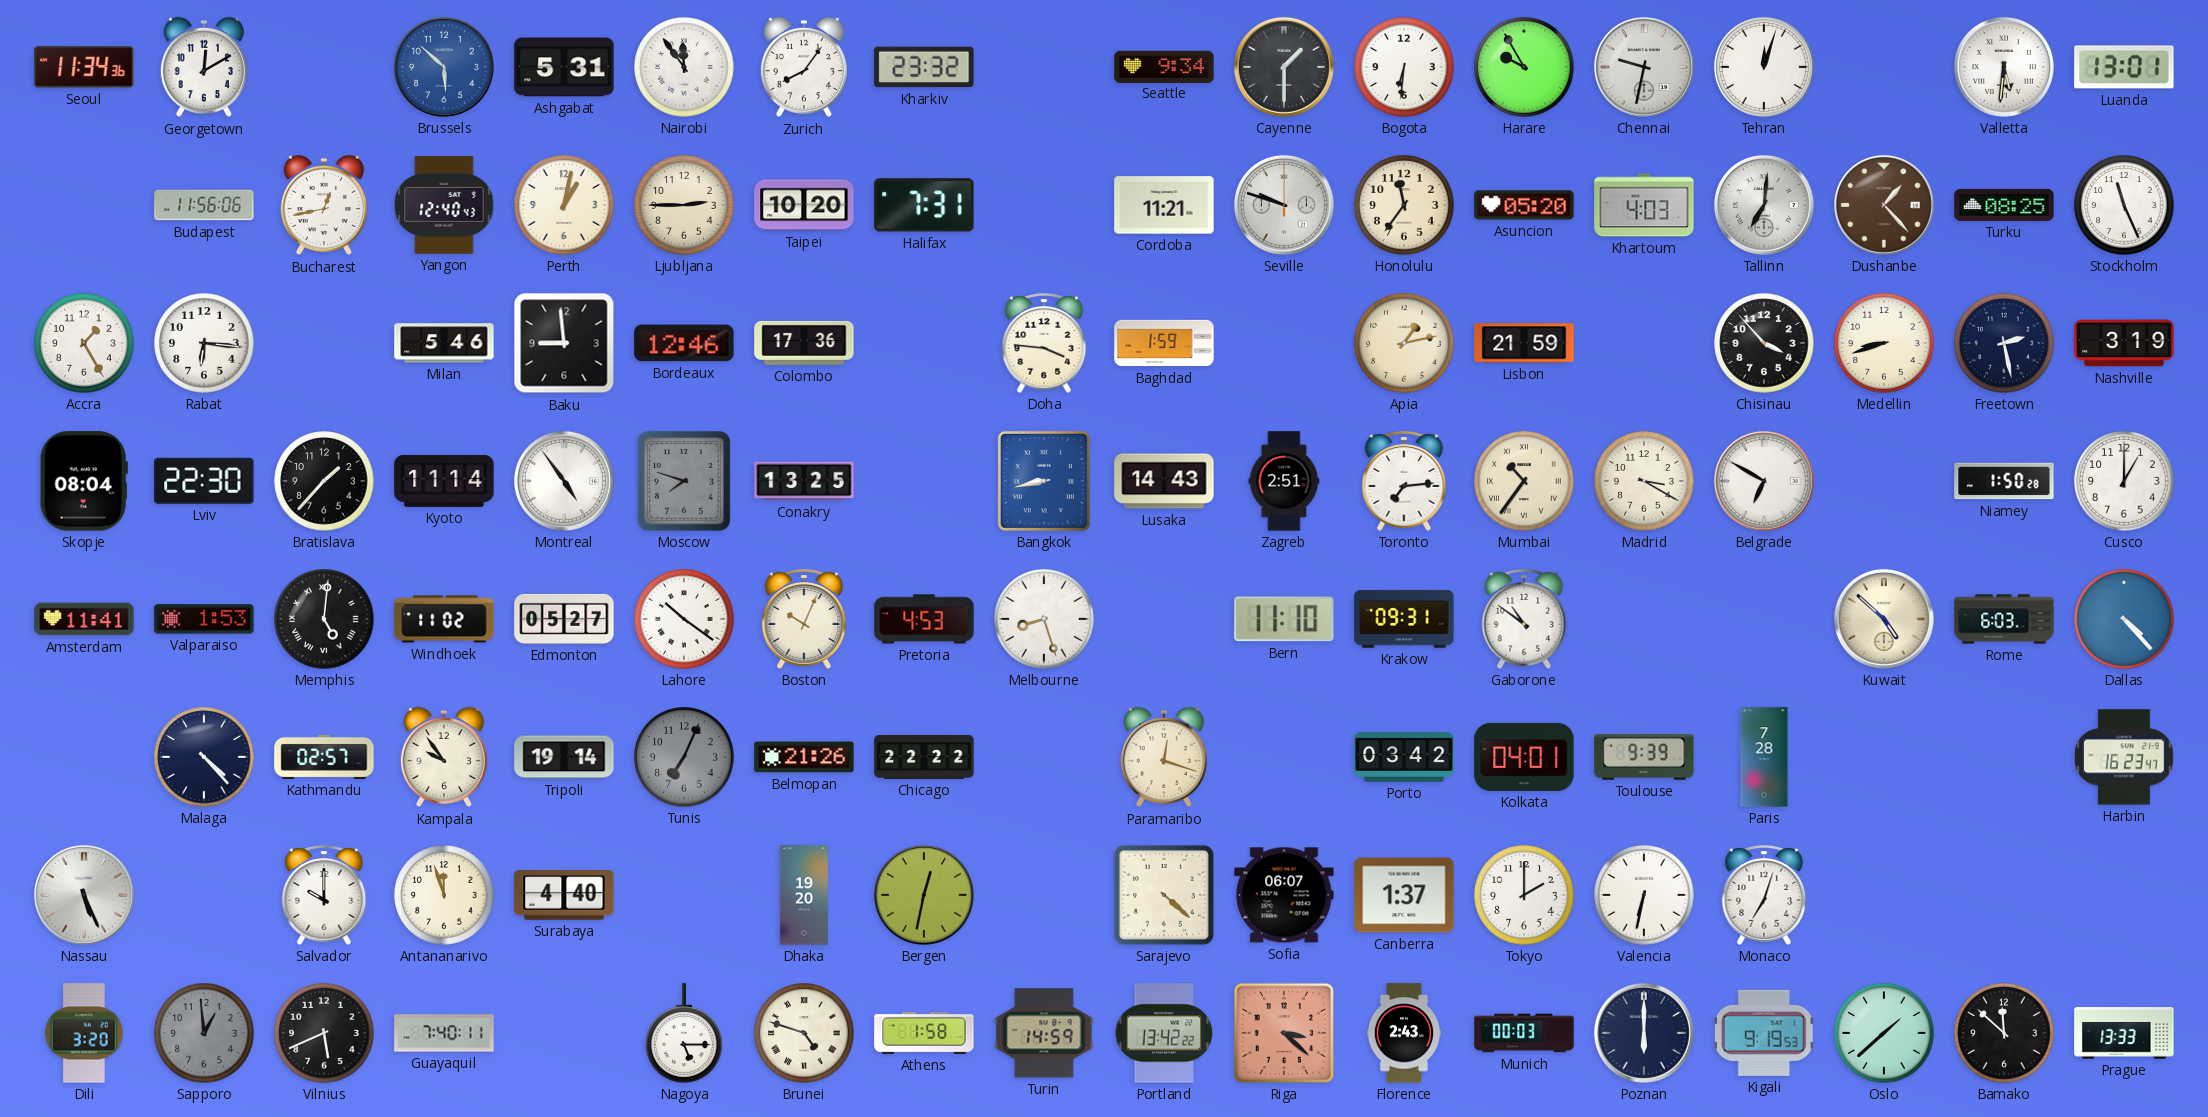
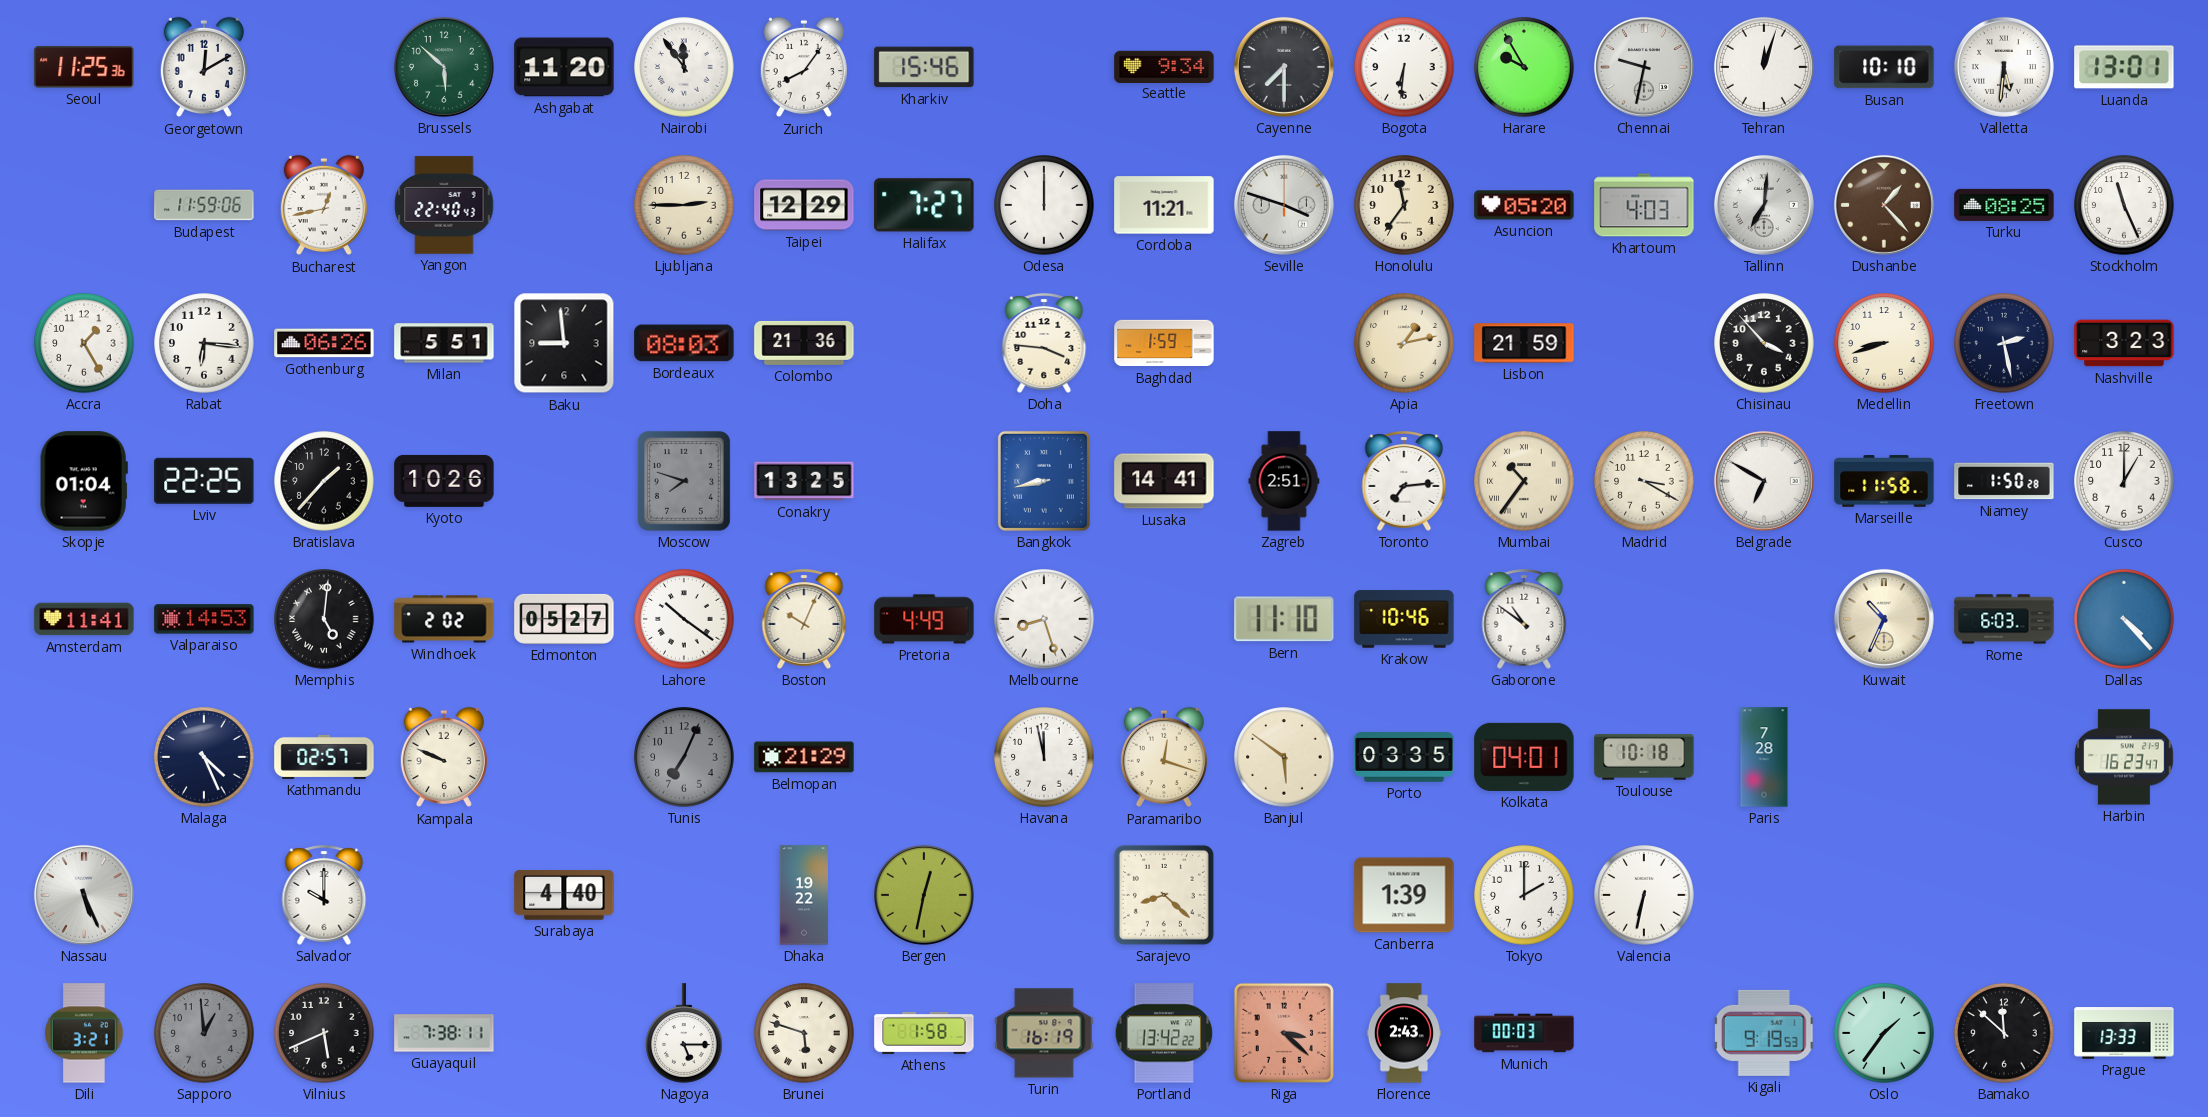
Seoul: 11:34 -> 11:25 (84, 67)
Brussels dial: blue -> green (444, 67)
Ashgabat: 5:31 -> 11:20 (564, 67)
Kharkiv: 23:32 -> 15:46 (924, 67)
Cayenne: 1:30 -> 7:30 (1284, 67)
Busan: none -> 10:10 (1884, 67)
Budapest: 11:56 -> 11:59 (204, 205)
Yangon: 12:40 -> 22:40 (444, 205)
Perth: 1:02 -> none (564, 205)
Taipei: 10:20 -> 12:29 (804, 205)
Halifax: 7:31 -> 7:27 (924, 205)
Odesa: none -> 12:00 (1044, 205)
Seville: 9:48 -> 3:48 (1284, 205)
Gothenburg: none -> 06:26 (324, 343)
Milan: 5:46 -> 5:51 (444, 343)
Bordeaux: 12:46 -> 08:03 (684, 343)
Colombo: 17:36 -> 21:36 (804, 343)
Nashville: 3:19 -> 3:23 (2124, 343)
Skopje: 08:04 -> 01:04 (84, 481)
Lviv: 22:30 -> 22:25 (204, 481)
Kyoto: 11:14 -> 10:26 (444, 481)
Montreal: 4:54 -> none (564, 481)
Lusaka: 14:43 -> 14:41 (1164, 481)
Marseille: none -> 11:58 (1884, 481)
Valparaiso: 1:53 -> 14:53 (204, 619)
Windhoek: 11:02 -> 2:02 (444, 619)
Pretoria: 4:53 -> 4:49 (924, 619)
Krakow: 09:31 -> 10:46 (1404, 619)
Kuwait: 4:52 -> 10:34 (1884, 619)
Malaga: 4:23 -> 4:26 (204, 757)
Kampala: 9:54 -> 9:49 (444, 757)
Tripoli: 19:14 -> none (564, 757)
Belmopan: 21:26 -> 21:29 (804, 757)
Chicago: 22:22 -> none (924, 757)
Havana: none -> 11:58 (1044, 757)
Banjul: none -> 5:51 (1284, 757)
Porto: 03:42 -> 03:35 (1404, 758)
Toulouse: 9:39 -> 10:18 (1644, 757)
Antananarivo: 11:57 -> none (444, 895)
Dhaka: 19:20 -> 19:22 (804, 895)
Sarajevo: 4:22 -> 8:22 (1164, 895)
Sofia: 06:07 -> none (1284, 895)
Canberra: 1:37 -> 1:39 (1404, 895)
Monaco: 7:03 -> none (1764, 895)
Dili: 3:20 -> 3:21 (84, 1033)
Guayaquil: 7:40 -> 7:38 (444, 1033)
Brunei: 4:48 -> 5:48 (804, 1033)
Turin: 14:59 -> 16:19 (1044, 1033)
Poznan: 6:00 -> none (1644, 1033)
Oslo: 1:38 -> 1:36 (1884, 1033)
